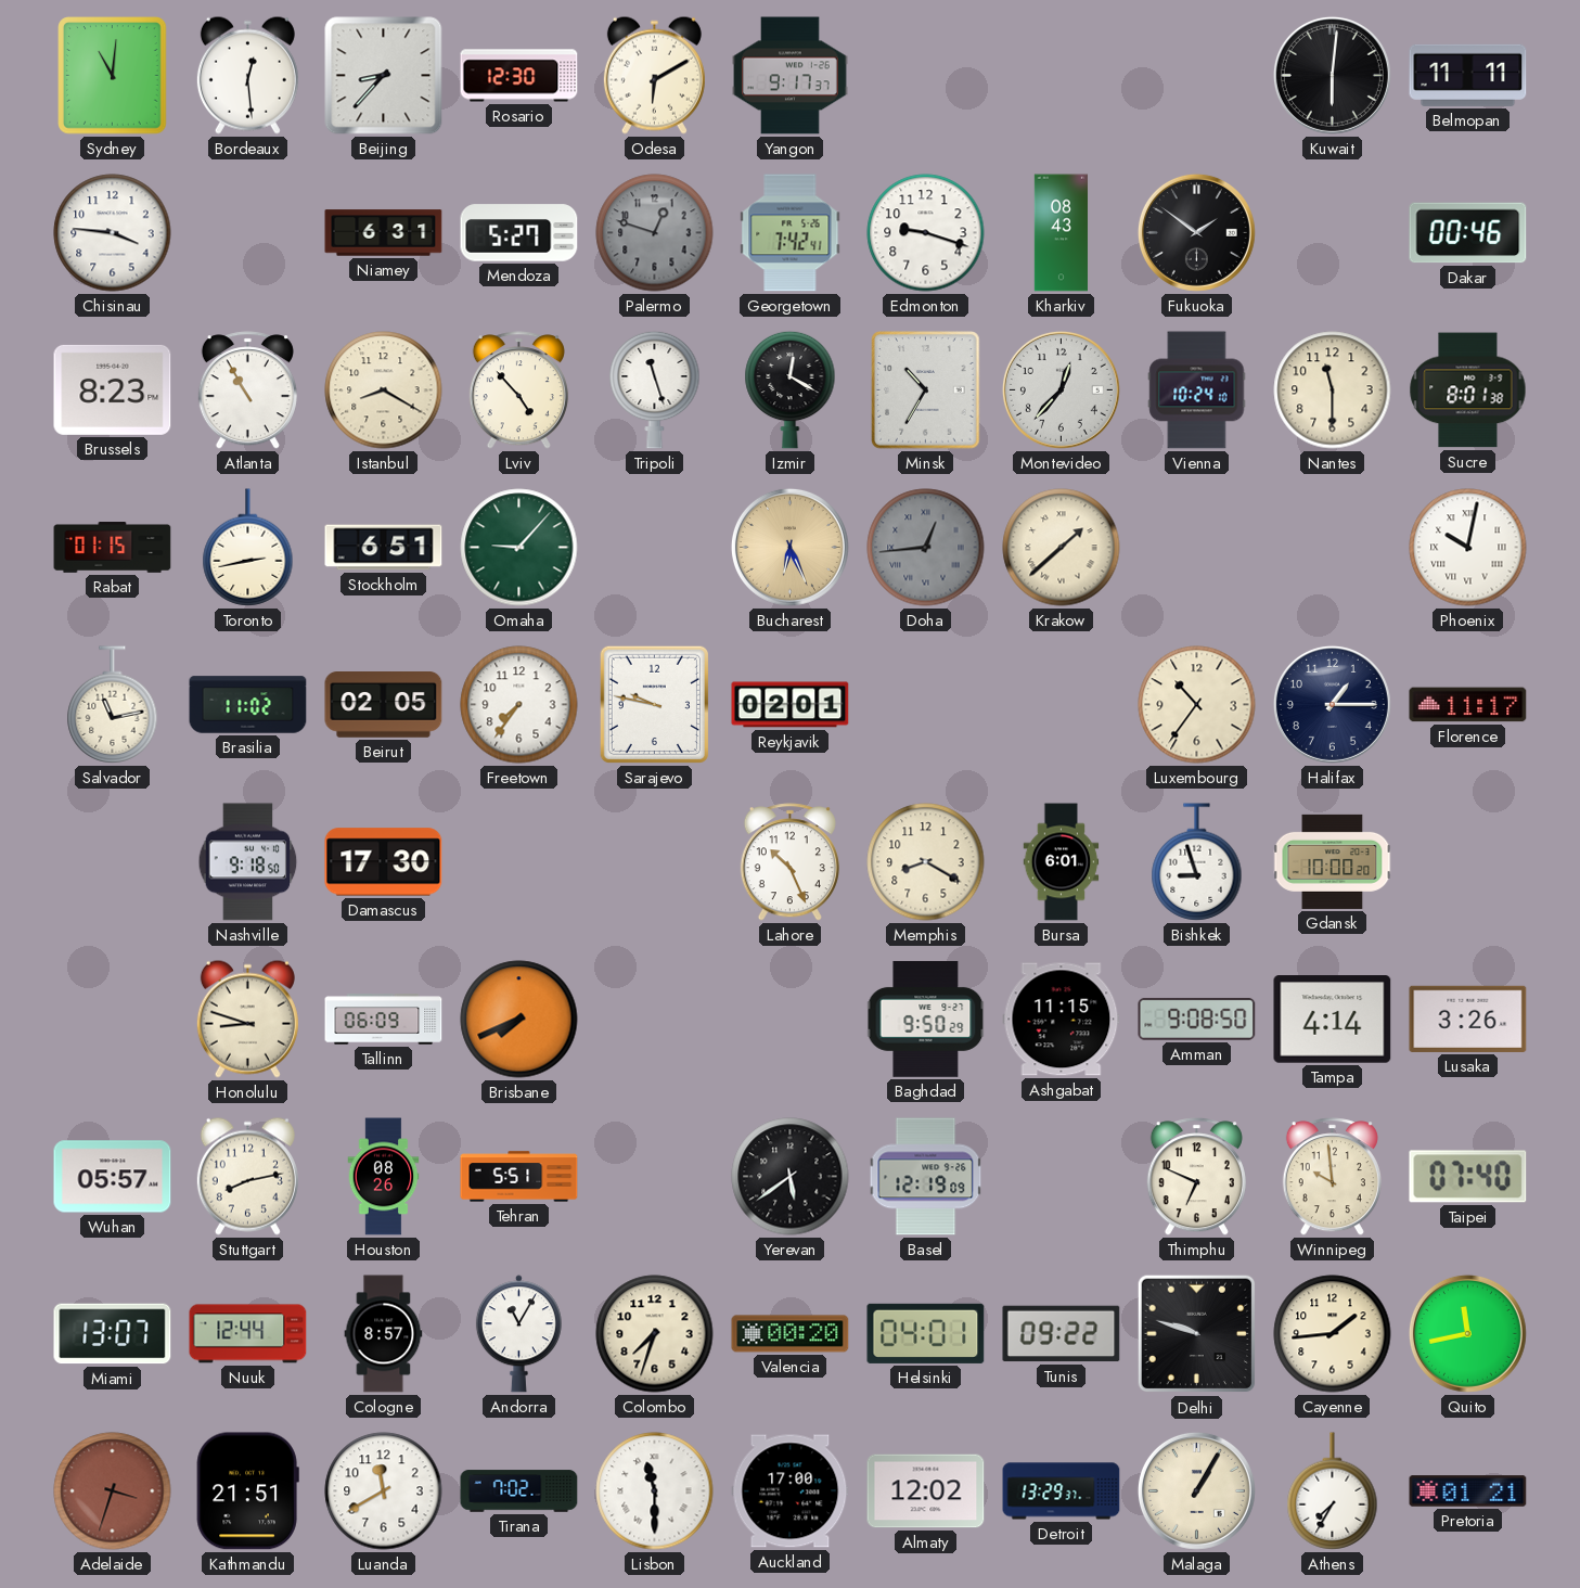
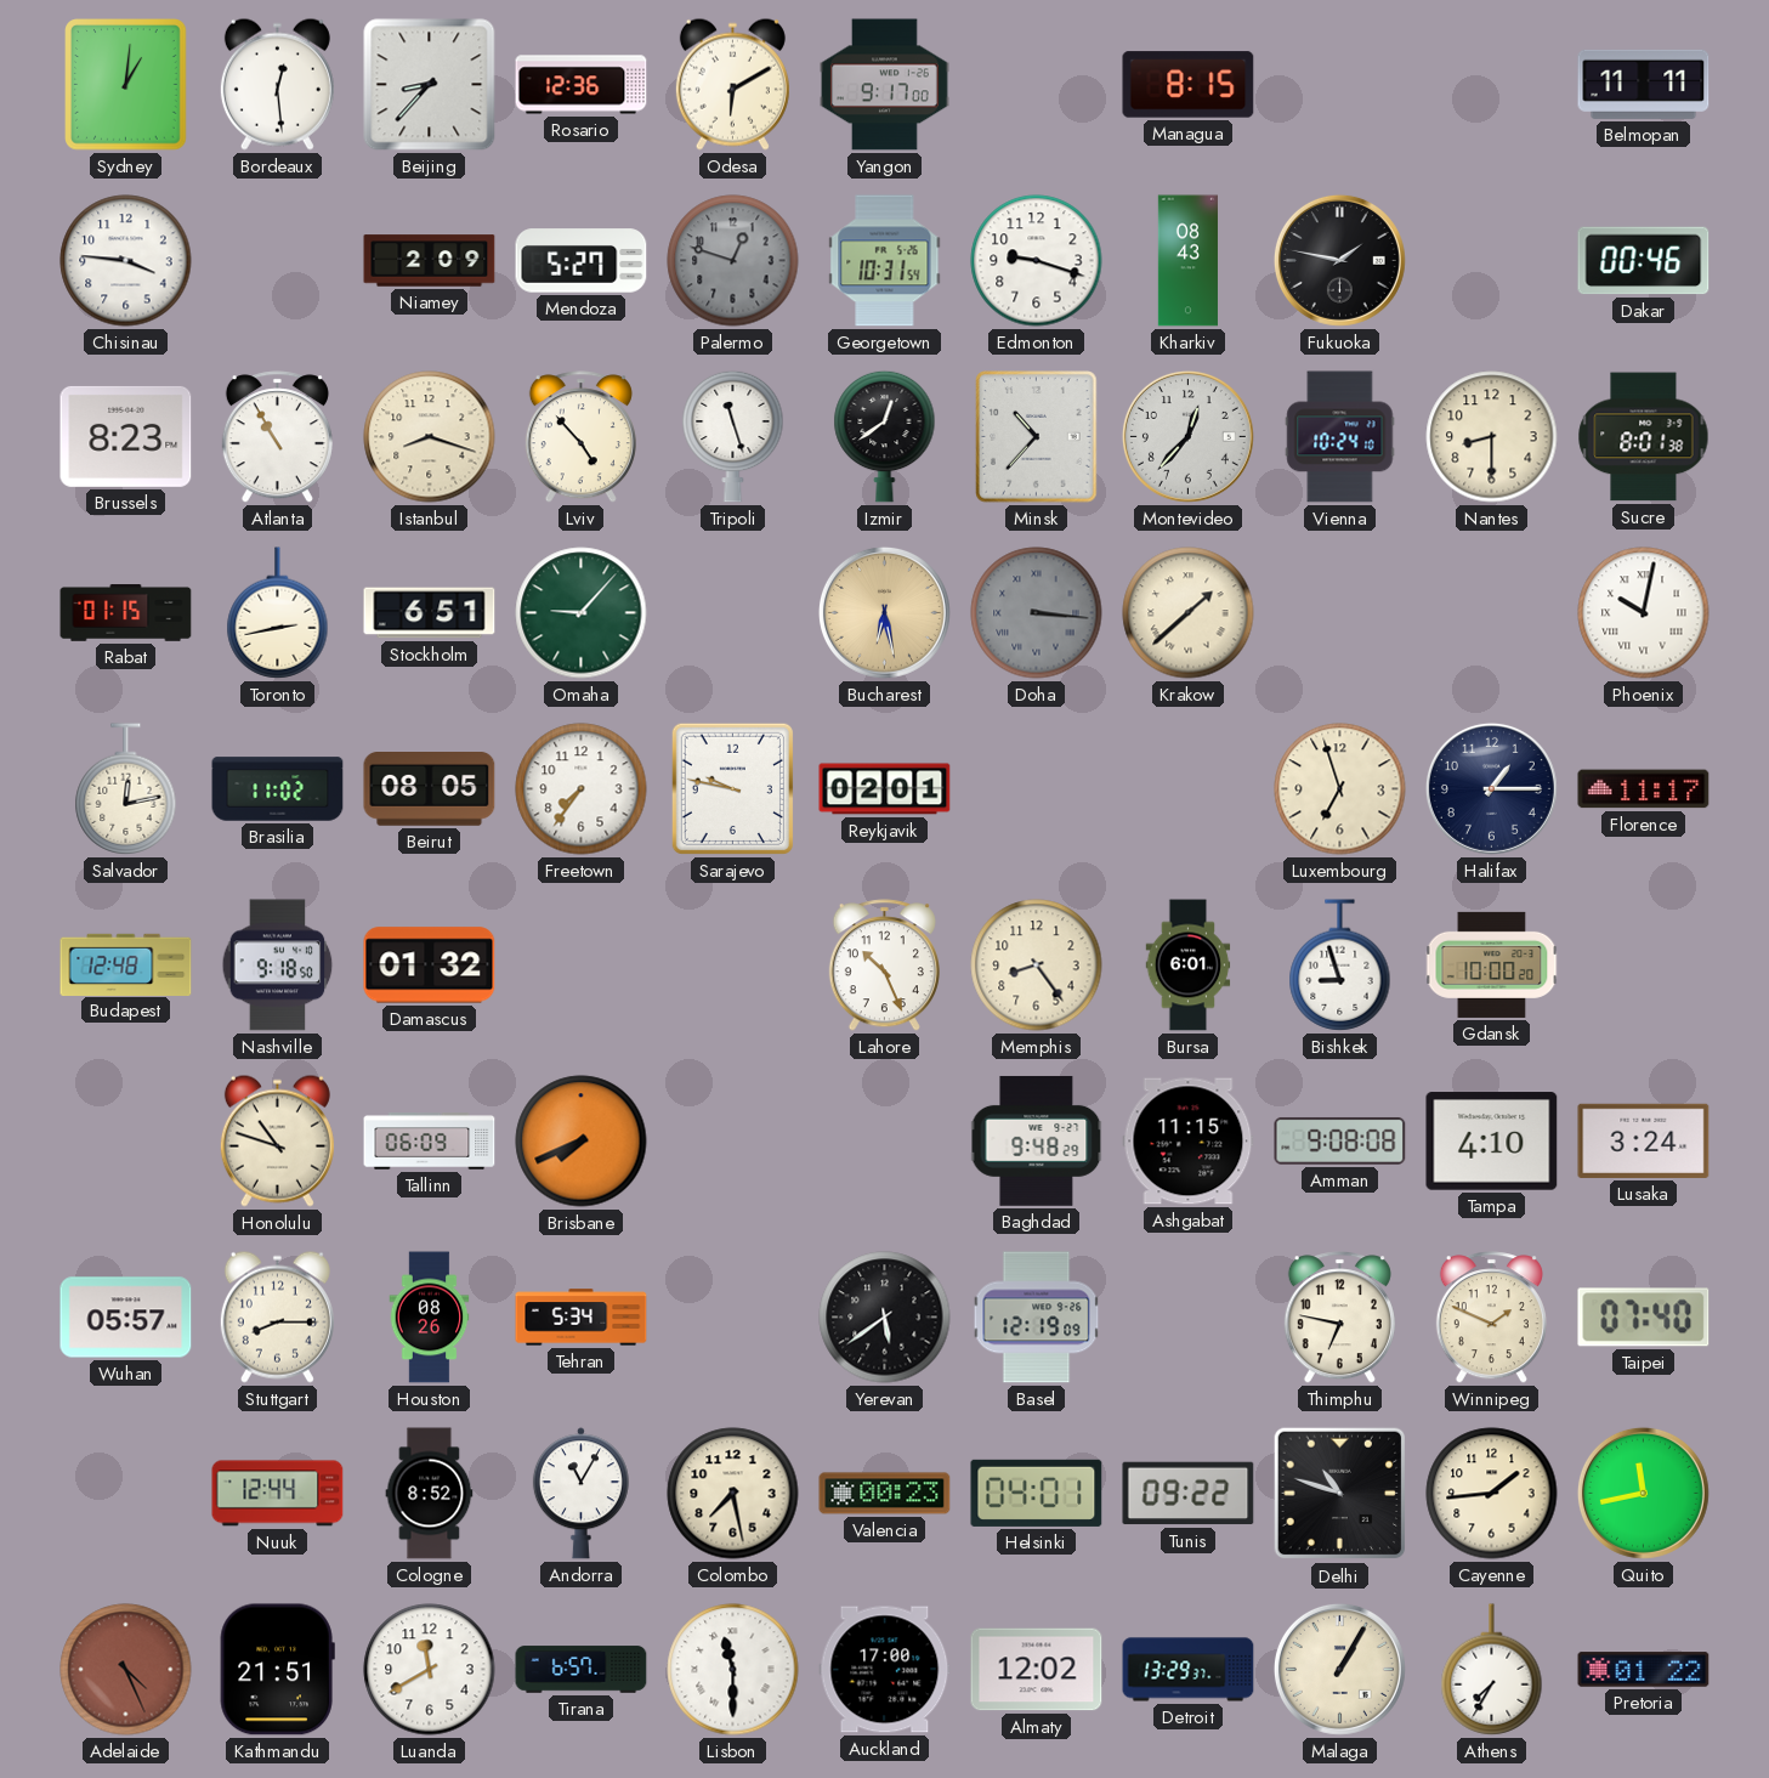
Sydney: 11:01 -> 1:01 (126, 85)
Rosario: 12:30 -> 12:36 (582, 85)
Yangon: 9:17:37 -> 9:17:00 (885, 85)
Managua: none -> 8:15 (1189, 85)
Kuwait: 6:01 -> none (1332, 75)
Niamey: 6:31 -> 2:09 (430, 261)
Georgetown: 7:42 -> 10:31 (885, 261)
Fukuoka: 1:51 -> 1:47 (1339, 260)
Istanbul: 8:20 -> 8:18 (430, 437)
Izmir: 12:20 -> 12:39 (885, 436)
Minsk: 10:35 -> 10:37 (1037, 437)
Nantes: 11:30 -> 8:30 (1492, 437)
Bucharest: 6:26 -> 6:28 (884, 612)
Doha: 12:44 -> 3:16 (1037, 613)
Salvador: 11:13 -> 12:13 (126, 789)
Beirut: 02:05 -> 08:05 (430, 789)
Luxembourg: 10:36 -> 6:57 (1340, 789)
Budapest: none -> 12:48 (126, 964)
Damascus: 17:30 -> 01:32 (430, 966)
Memphis: 8:20 -> 8:24 (1037, 966)
Honolulu: 8:48 -> 10:48 (277, 1140)
Baghdad: 9:50 -> 9:48 (1037, 1140)
Amman: 9:08:50 -> 9:08:08 (1340, 1140)
Tampa: 4:14 -> 4:10 (1492, 1142)
Lusaka: 3:26 -> 3:24 (1644, 1140)
Stuttgart: 8:13 -> 8:15 (277, 1316)
Tehran: 5:51 -> 5:34 (582, 1318)
Thimphu: 6:49 -> 6:47 (1339, 1318)
Winnipeg: 9:59 -> 1:49 (1491, 1318)
Miami: 13:07 -> none (113, 1334)
Cologne: 8:57 -> 8:52 (430, 1494)
Colombo: 7:33 -> 7:28 (733, 1494)
Valencia: 00:20 -> 00:23 (885, 1494)
Delhi: 9:48 -> 10:48 (1340, 1494)
Adelaide: 3:33 -> 4:26 (126, 1670)
Tirana: 7:02 -> 6:57 (582, 1670)
Pretoria: 01:21 -> 01:22 (1644, 1670)
